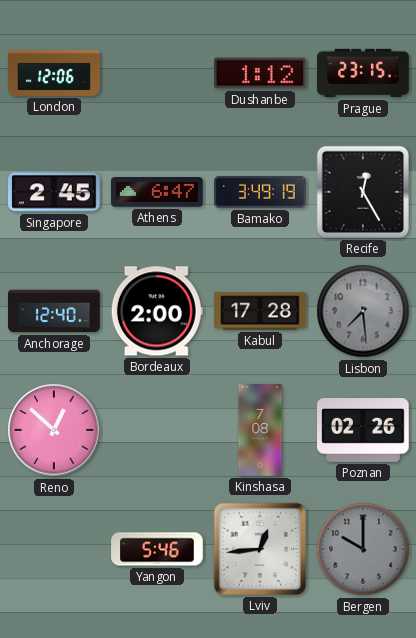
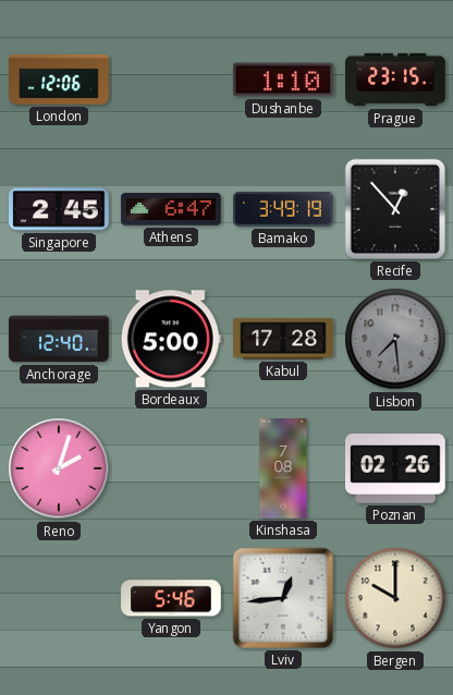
Dushanbe: 1:12 -> 1:10 (284, 80)
Recife: 12:25 -> 12:53 (395, 209)
Bordeaux: 2:00 -> 5:00 (171, 339)
Reno: 12:52 -> 2:03 (59, 468)
Bergen dial: grey -> cream (395, 598)
